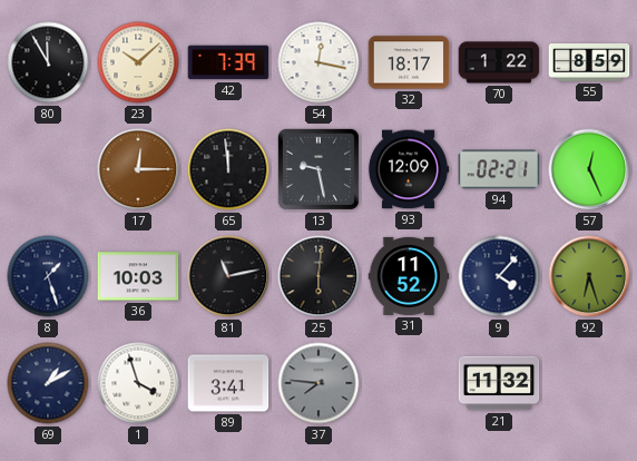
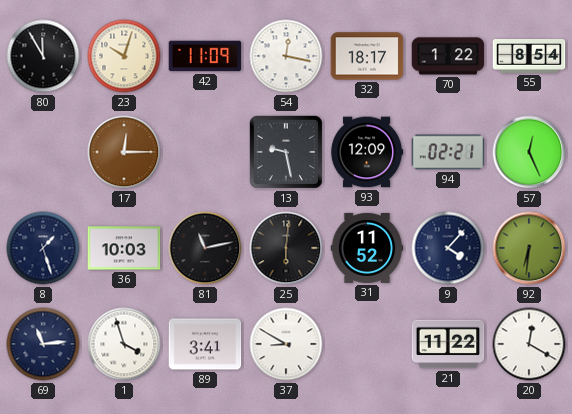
23: 10:08 -> 10:03 (124, 56)
42: 7:39 -> 11:09 (205, 56)
55: 8:59 -> 8:54 (529, 57)
65: 11:59 -> none (228, 169)
92: 6:27 -> 6:31 (529, 248)
69: 1:10 -> 11:14 (43, 344)
37: 7:46 -> 8:50 (286, 344)
37 dial: grey -> white (286, 344)
21: 11:32 -> 11:22 (448, 344)
20: none -> 12:20 (529, 344)
